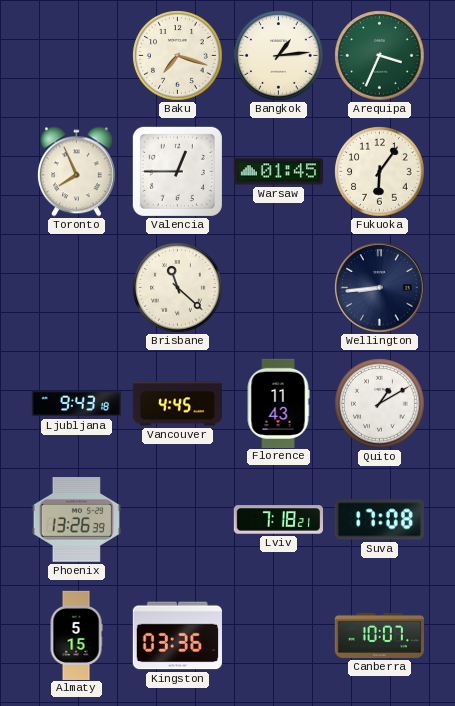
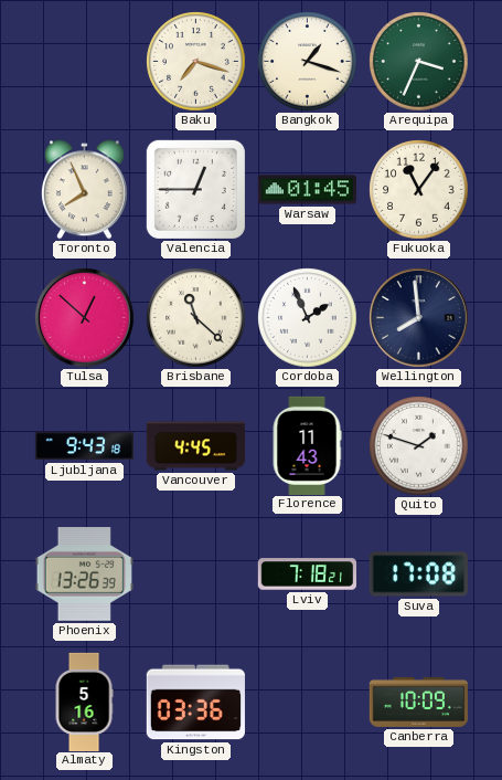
Bangkok: 1:14 -> 1:18 (308, 62)
Fukuoka: 6:06 -> 11:06 (419, 190)
Tulsa: none -> 12:52 (85, 318)
Cordoba: none -> 1:56 (308, 318)
Wellington: 8:44 -> 7:59 (419, 318)
Quito: 1:10 -> 1:48 (419, 446)
Almaty: 5:15 -> 5:16 (84, 702)
Canberra: 10:07 -> 10:09 (418, 702)
